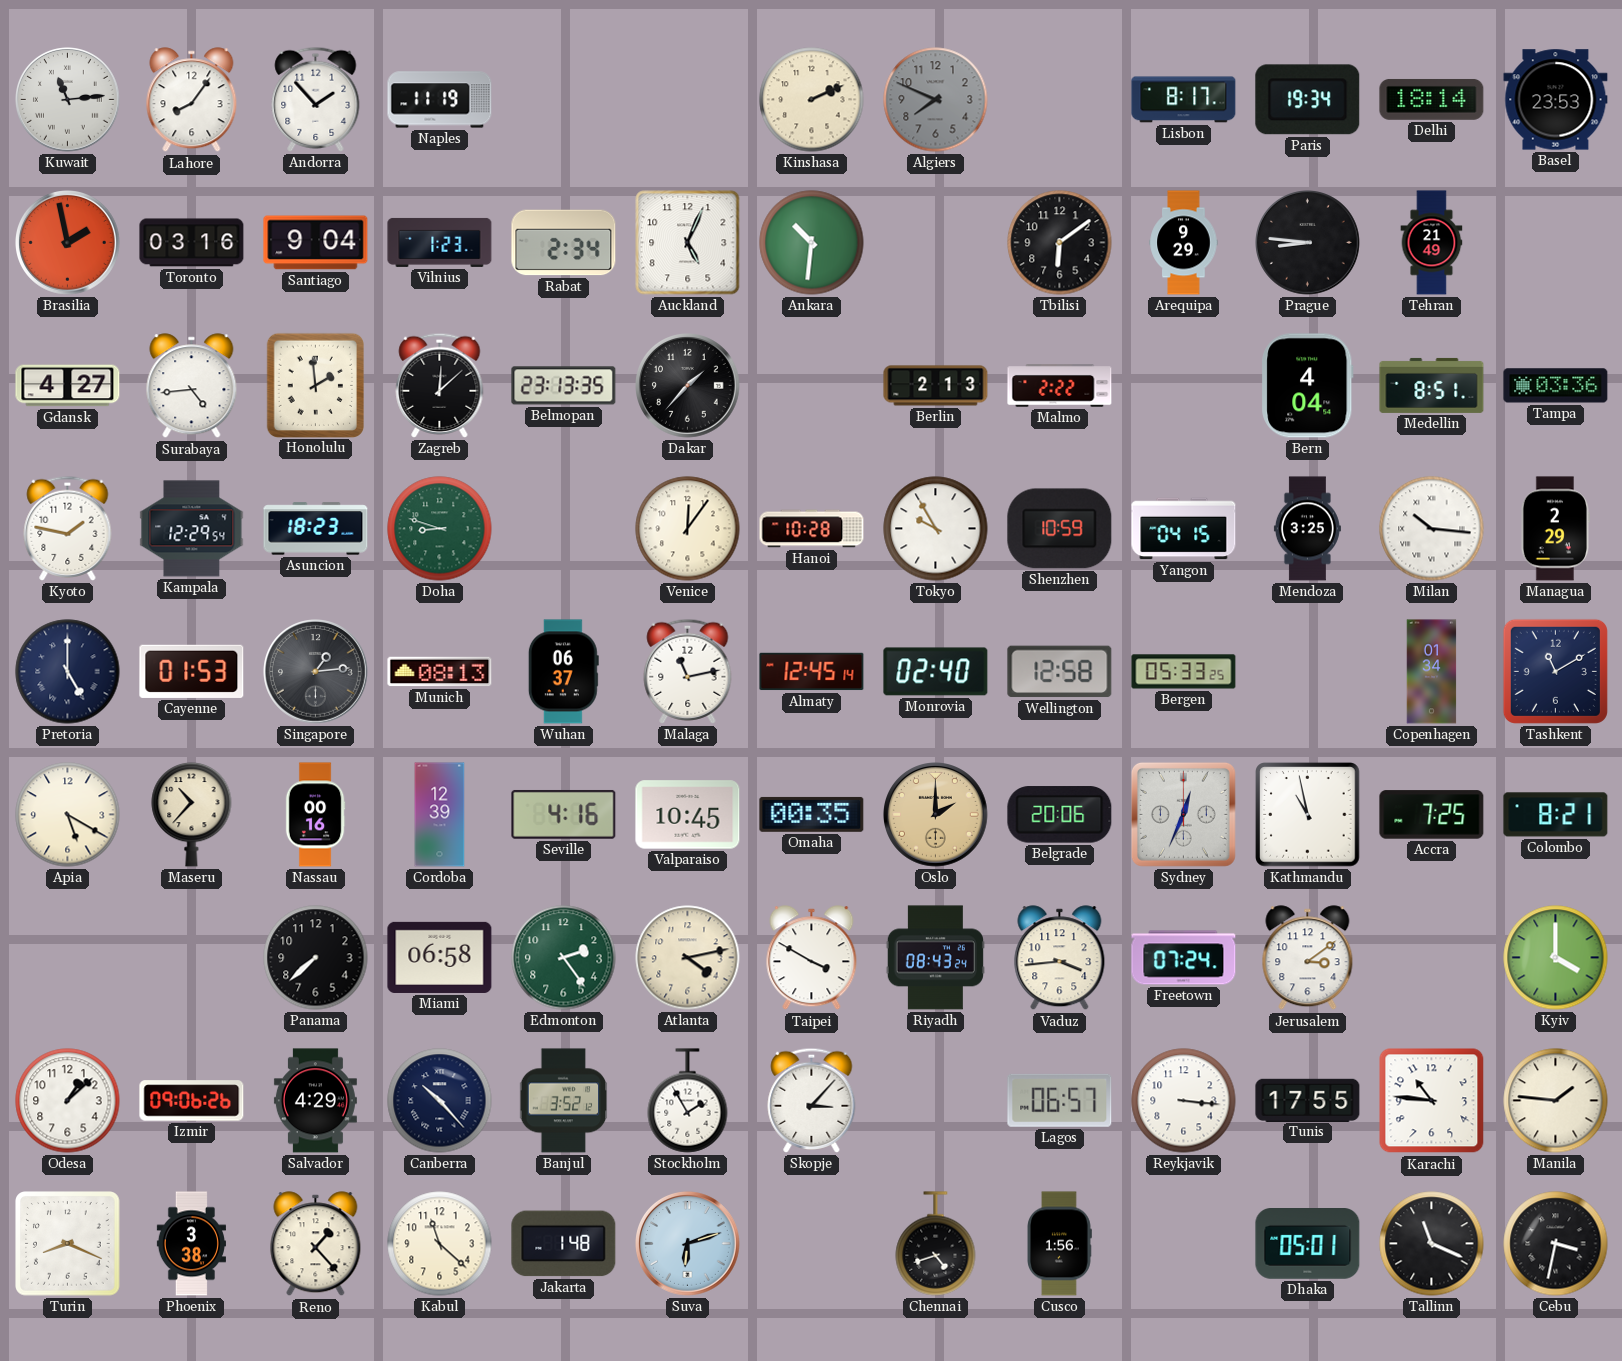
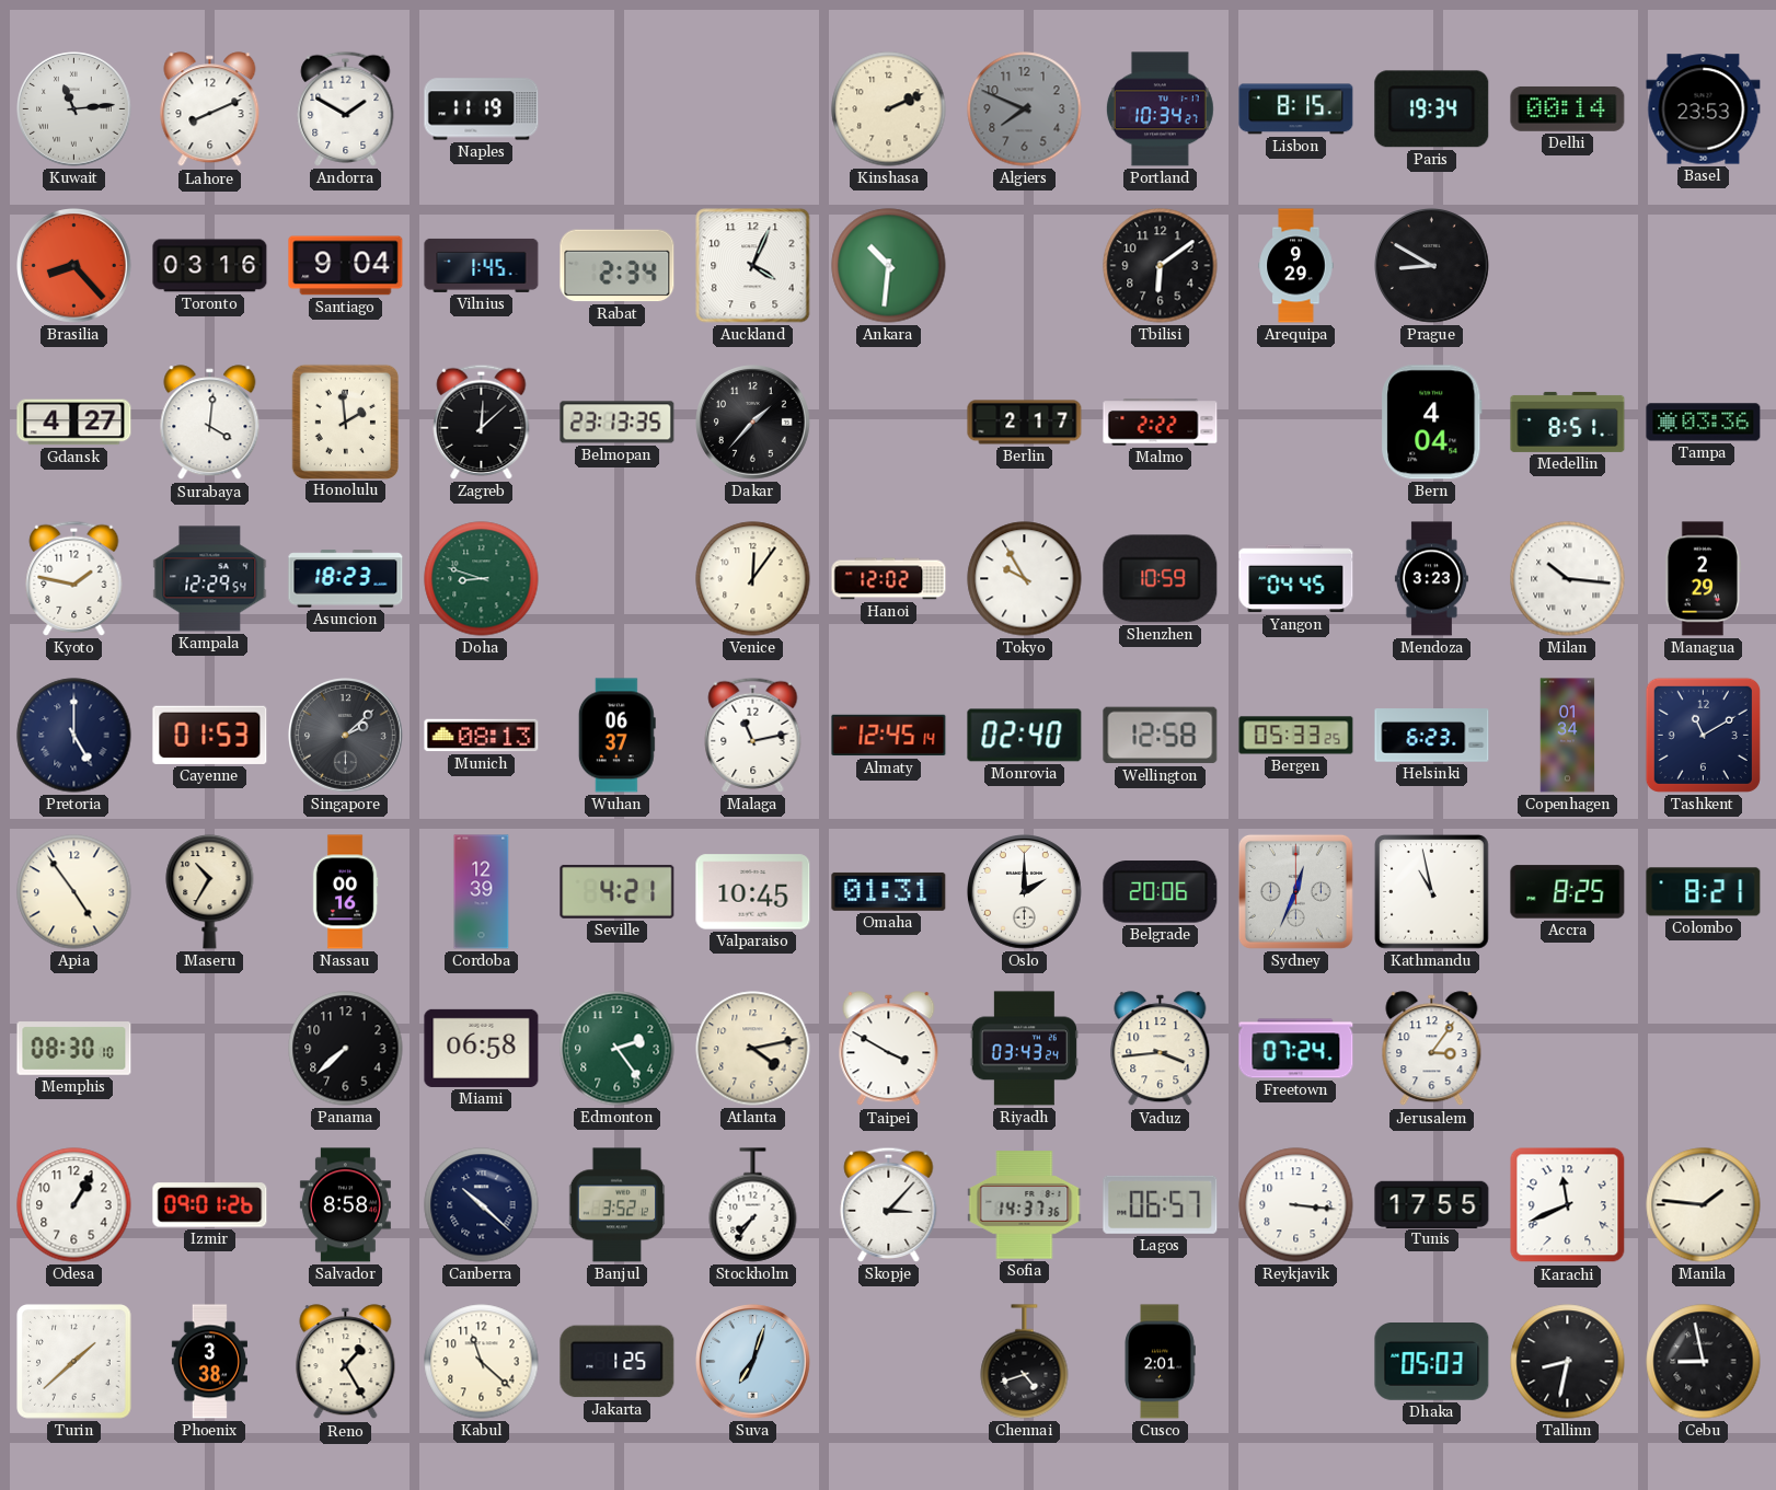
Lahore: 8:06 -> 8:11 (210, 109)
Andorra: 1:53 -> 1:50 (346, 108)
Portland: none -> 10:34 (1160, 109)
Lisbon: 8:17 -> 8:15 (1296, 109)
Delhi: 18:14 -> 00:14 (1568, 108)
Brasilia: 1:58 -> 8:23 (74, 266)
Vilnius: 1:23 -> 1:45 (482, 265)
Auckland: 5:04 -> 4:04 (753, 266)
Prague: 8:46 -> 8:50 (1432, 266)
Tehran: 21:49 -> none (1432, 243)
Surabaya: 4:44 -> 4:01 (210, 423)
Berlin: 2:13 -> 2:17 (1025, 423)
Hanoi: 10:28 -> 12:02 (889, 579)
Yangon: 04:15 -> 04:45 (1296, 579)
Mendoza: 3:25 -> 3:23 (1431, 579)
Singapore: 1:14 -> 2:08 (346, 736)
Helsinki: none -> 6:23 (1432, 736)
Apia: 5:20 -> 4:54 (74, 892)
Maseru: 10:37 -> 10:35 (210, 891)
Seville: 4:16 -> 4:21 (618, 891)
Omaha: 00:35 -> 01:31 (889, 891)
Oslo dial: champagne -> white (1025, 892)
Accra: 7:25 -> 8:25 (1568, 892)
Memphis: none -> 08:30 (74, 1049)
Riyadh: 08:43 -> 03:43 (1024, 1049)
Jerusalem: 3:09 -> 3:06 (1432, 1049)
Kyiv: 4:00 -> none (1556, 958)
Odesa: 1:08 -> 1:05 (74, 1205)
Izmir: 09:06 -> 09:01 (210, 1205)
Salvador: 4:29 -> 8:58 (345, 1205)
Canberra: 10:23 -> 10:22 (482, 1205)
Stockholm: 1:55 -> 7:36 (753, 1205)
Sofia: none -> 14:37 (1025, 1205)
Karachi: 10:46 -> 11:41 (1568, 1205)
Turin: 8:19 -> 1:38 (74, 1362)
Reno: 1:23 -> 1:25 (346, 1362)
Jakarta: 1:48 -> 1:25 (618, 1362)
Suva: 6:12 -> 7:03 (753, 1362)
Cusco: 1:56 -> 2:01 (1160, 1362)
Dhaka: 05:01 -> 05:03 (1432, 1362)
Tallinn: 11:19 -> 8:32 (1568, 1362)
Cebu: 3:32 -> 8:58 (1704, 1362)
